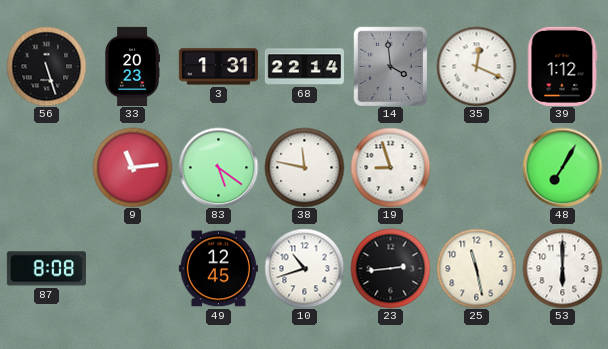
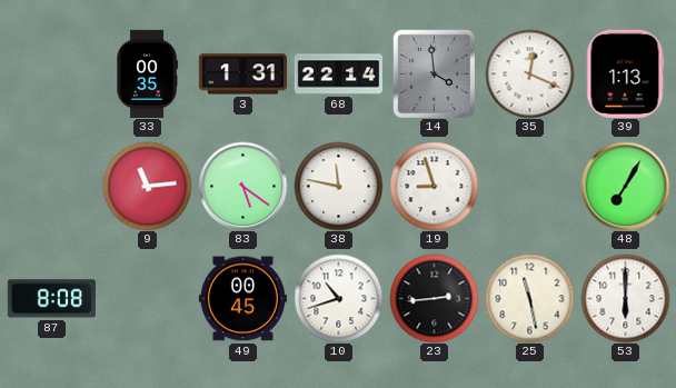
56: 5:27 -> none (46, 66)
33: 20:23 -> 00:35 (147, 73)
39: 1:12 -> 1:13 (626, 73)
49: 12:45 -> 00:45 (242, 299)
